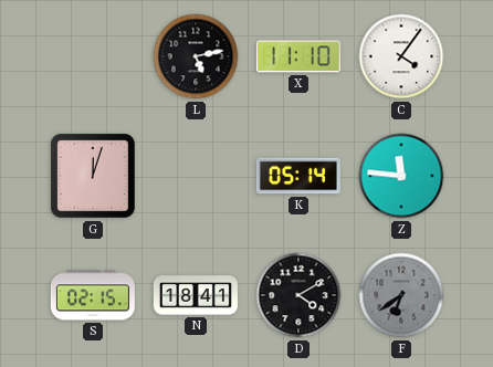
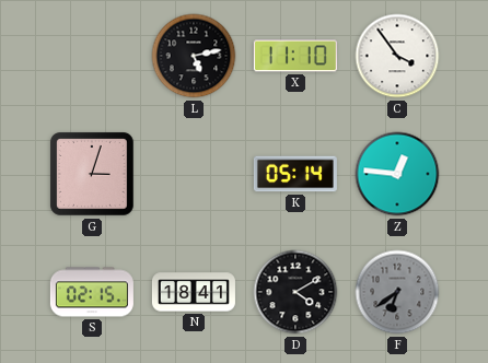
C: 4:06 -> 3:54 (397, 56)
G: 12:03 -> 3:03 (93, 175)
Z: 11:46 -> 12:46 (397, 174)
